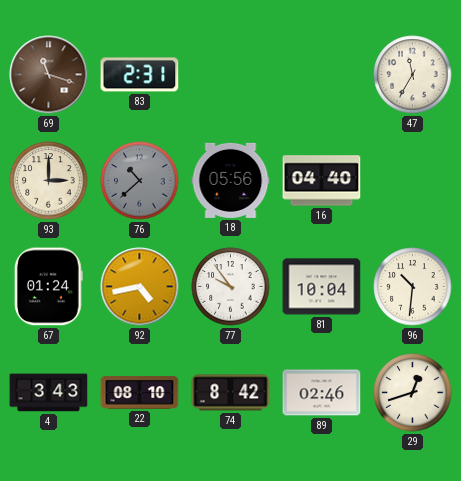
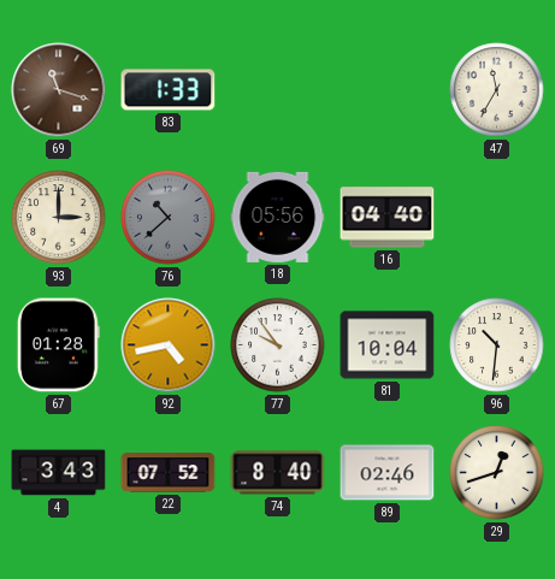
83: 2:31 -> 1:33 (169, 90)
67: 01:24 -> 01:28 (58, 345)
22: 08:10 -> 07:52 (169, 473)
74: 8:42 -> 8:40 (278, 473)
